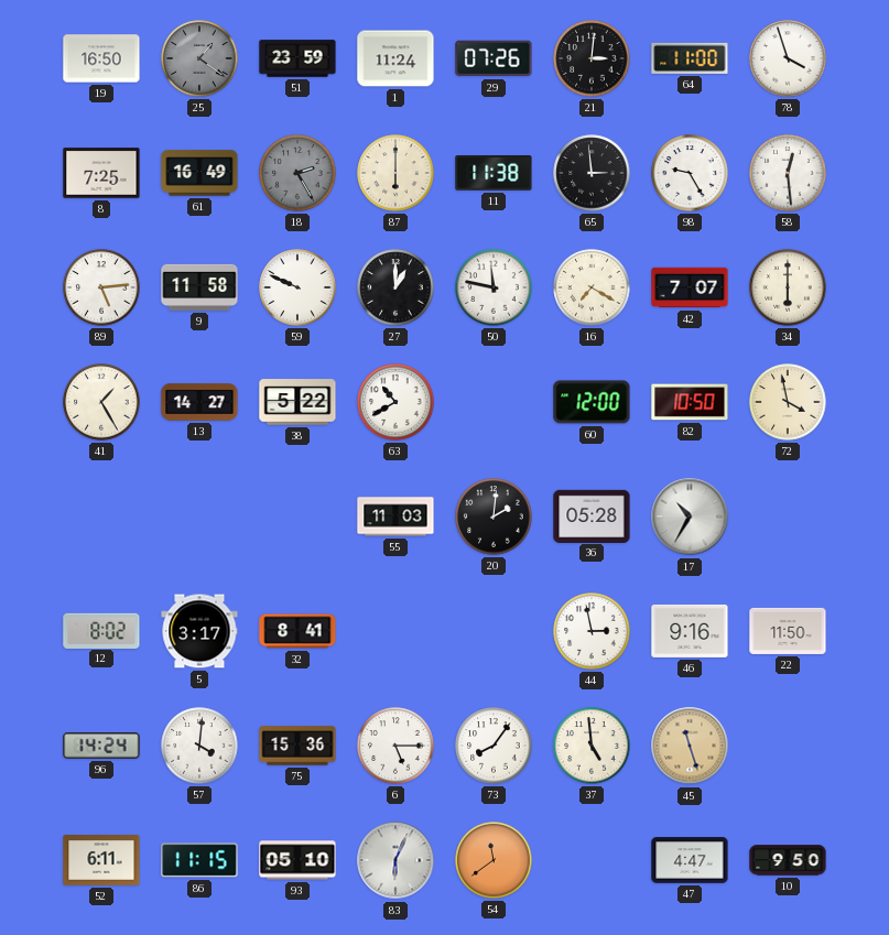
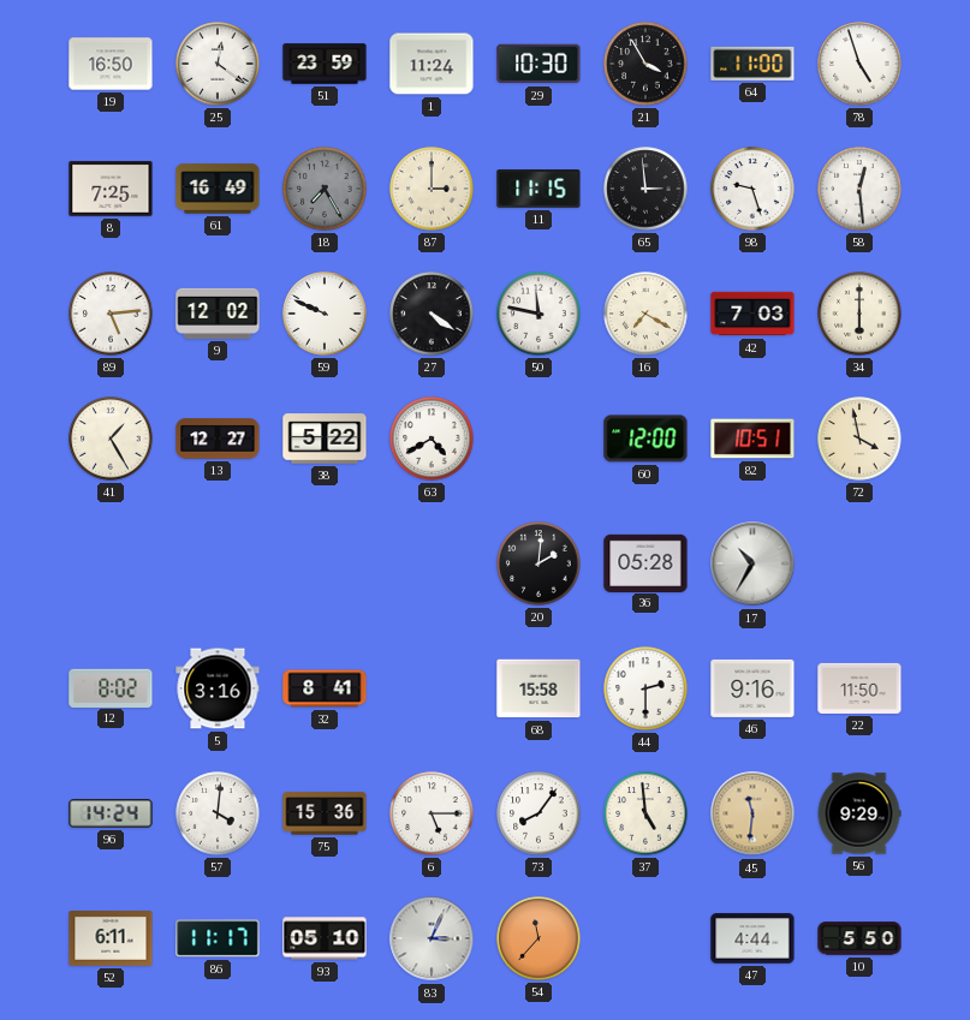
25: 1:21 -> 12:21 (218, 64)
25 dial: grey -> white (218, 64)
29: 07:26 -> 10:30 (538, 64)
21: 3:01 -> 3:55 (645, 64)
78: 3:57 -> 4:57 (859, 64)
18: 2:25 -> 7:25 (325, 189)
87: 6:00 -> 3:00 (432, 189)
11: 11:38 -> 11:15 (538, 190)
98: 9:25 -> 9:27 (752, 189)
9: 11:58 -> 12:02 (218, 314)
27: 1:00 -> 4:21 (432, 314)
42: 7:07 -> 7:03 (752, 314)
13: 14:27 -> 12:27 (218, 439)
63: 10:40 -> 4:40 (432, 439)
82: 10:50 -> 10:51 (752, 439)
55: 11:03 -> none (395, 517)
5: 3:17 -> 3:16 (218, 688)
68: none -> 15:58 (538, 688)
44: 2:58 -> 2:30 (645, 688)
45: 11:27 -> 11:31 (752, 813)
56: none -> 9:29 (859, 813)
86: 11:15 -> 11:17 (218, 938)
83: 6:04 -> 3:04 (432, 938)
54: 11:39 -> 11:37 (538, 938)
47: 4:47 -> 4:44 (752, 938)
10: 9:50 -> 5:50 (859, 938)
